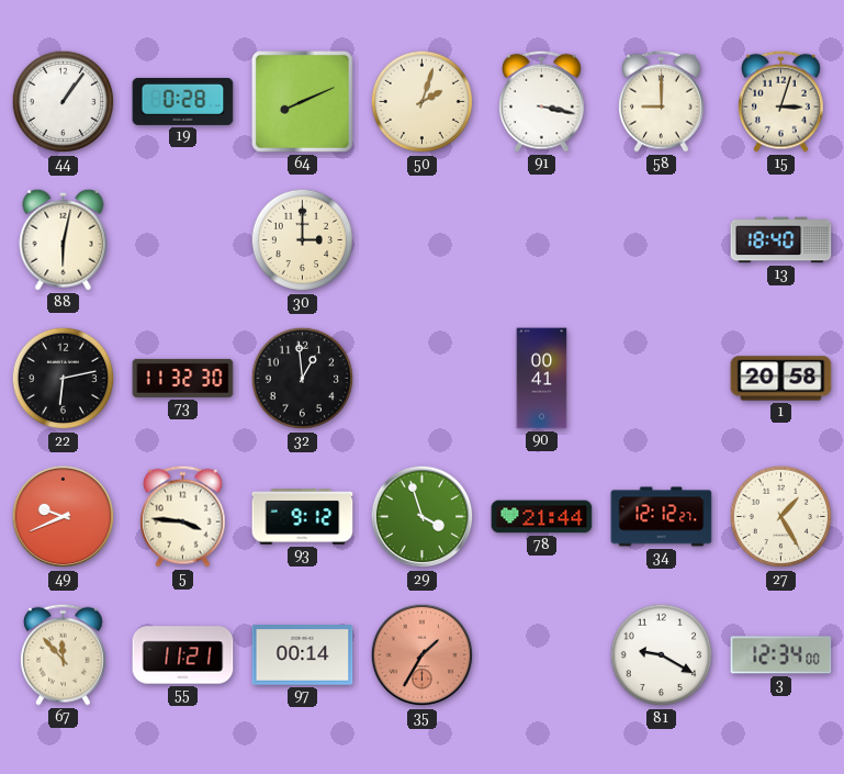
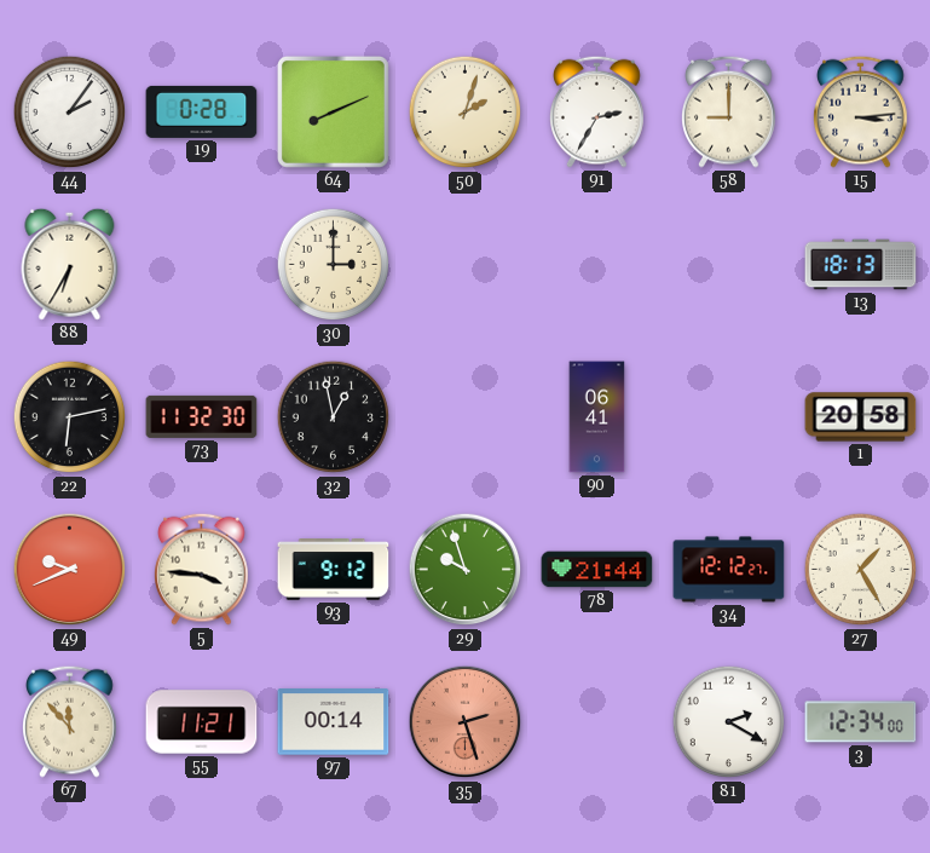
44: 1:06 -> 2:06 (70, 113)
91: 3:17 -> 2:35 (597, 111)
15: 3:03 -> 3:14 (861, 111)
88: 6:02 -> 6:35 (70, 264)
13: 18:40 -> 18:13 (861, 265)
32: 12:59 -> 12:58 (334, 417)
90: 00:41 -> 06:41 (597, 417)
29: 3:57 -> 9:57 (466, 570)
35: 1:35 -> 2:27 (466, 722)
81: 9:20 -> 2:20 (729, 722)
